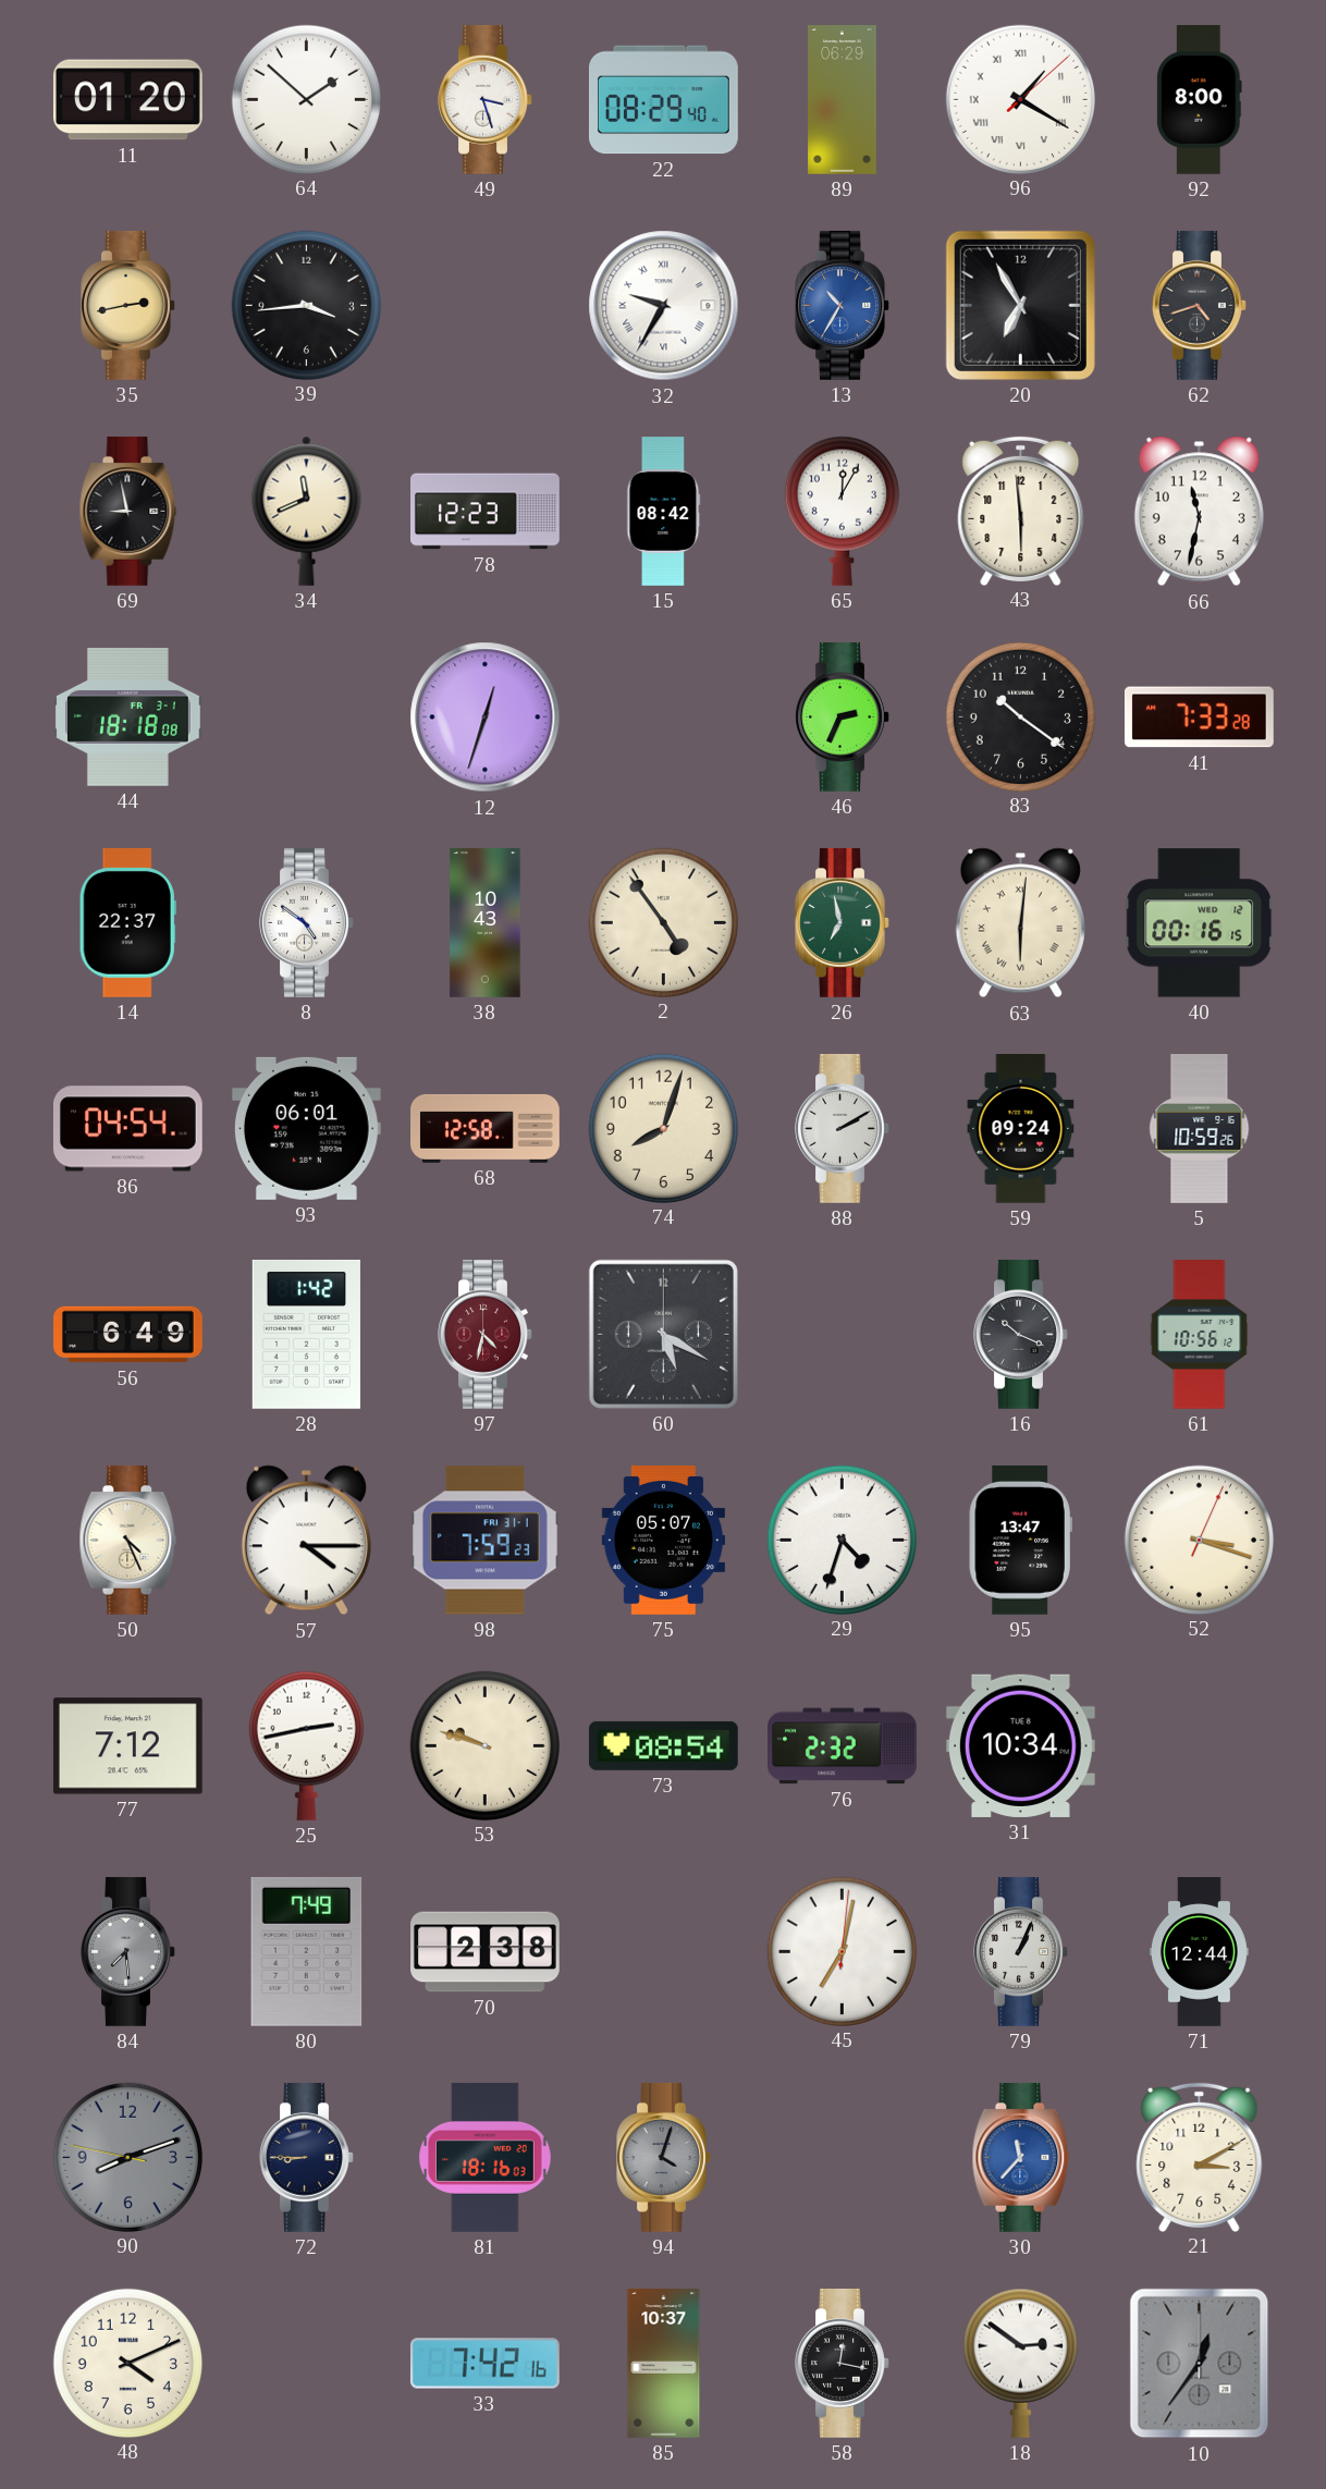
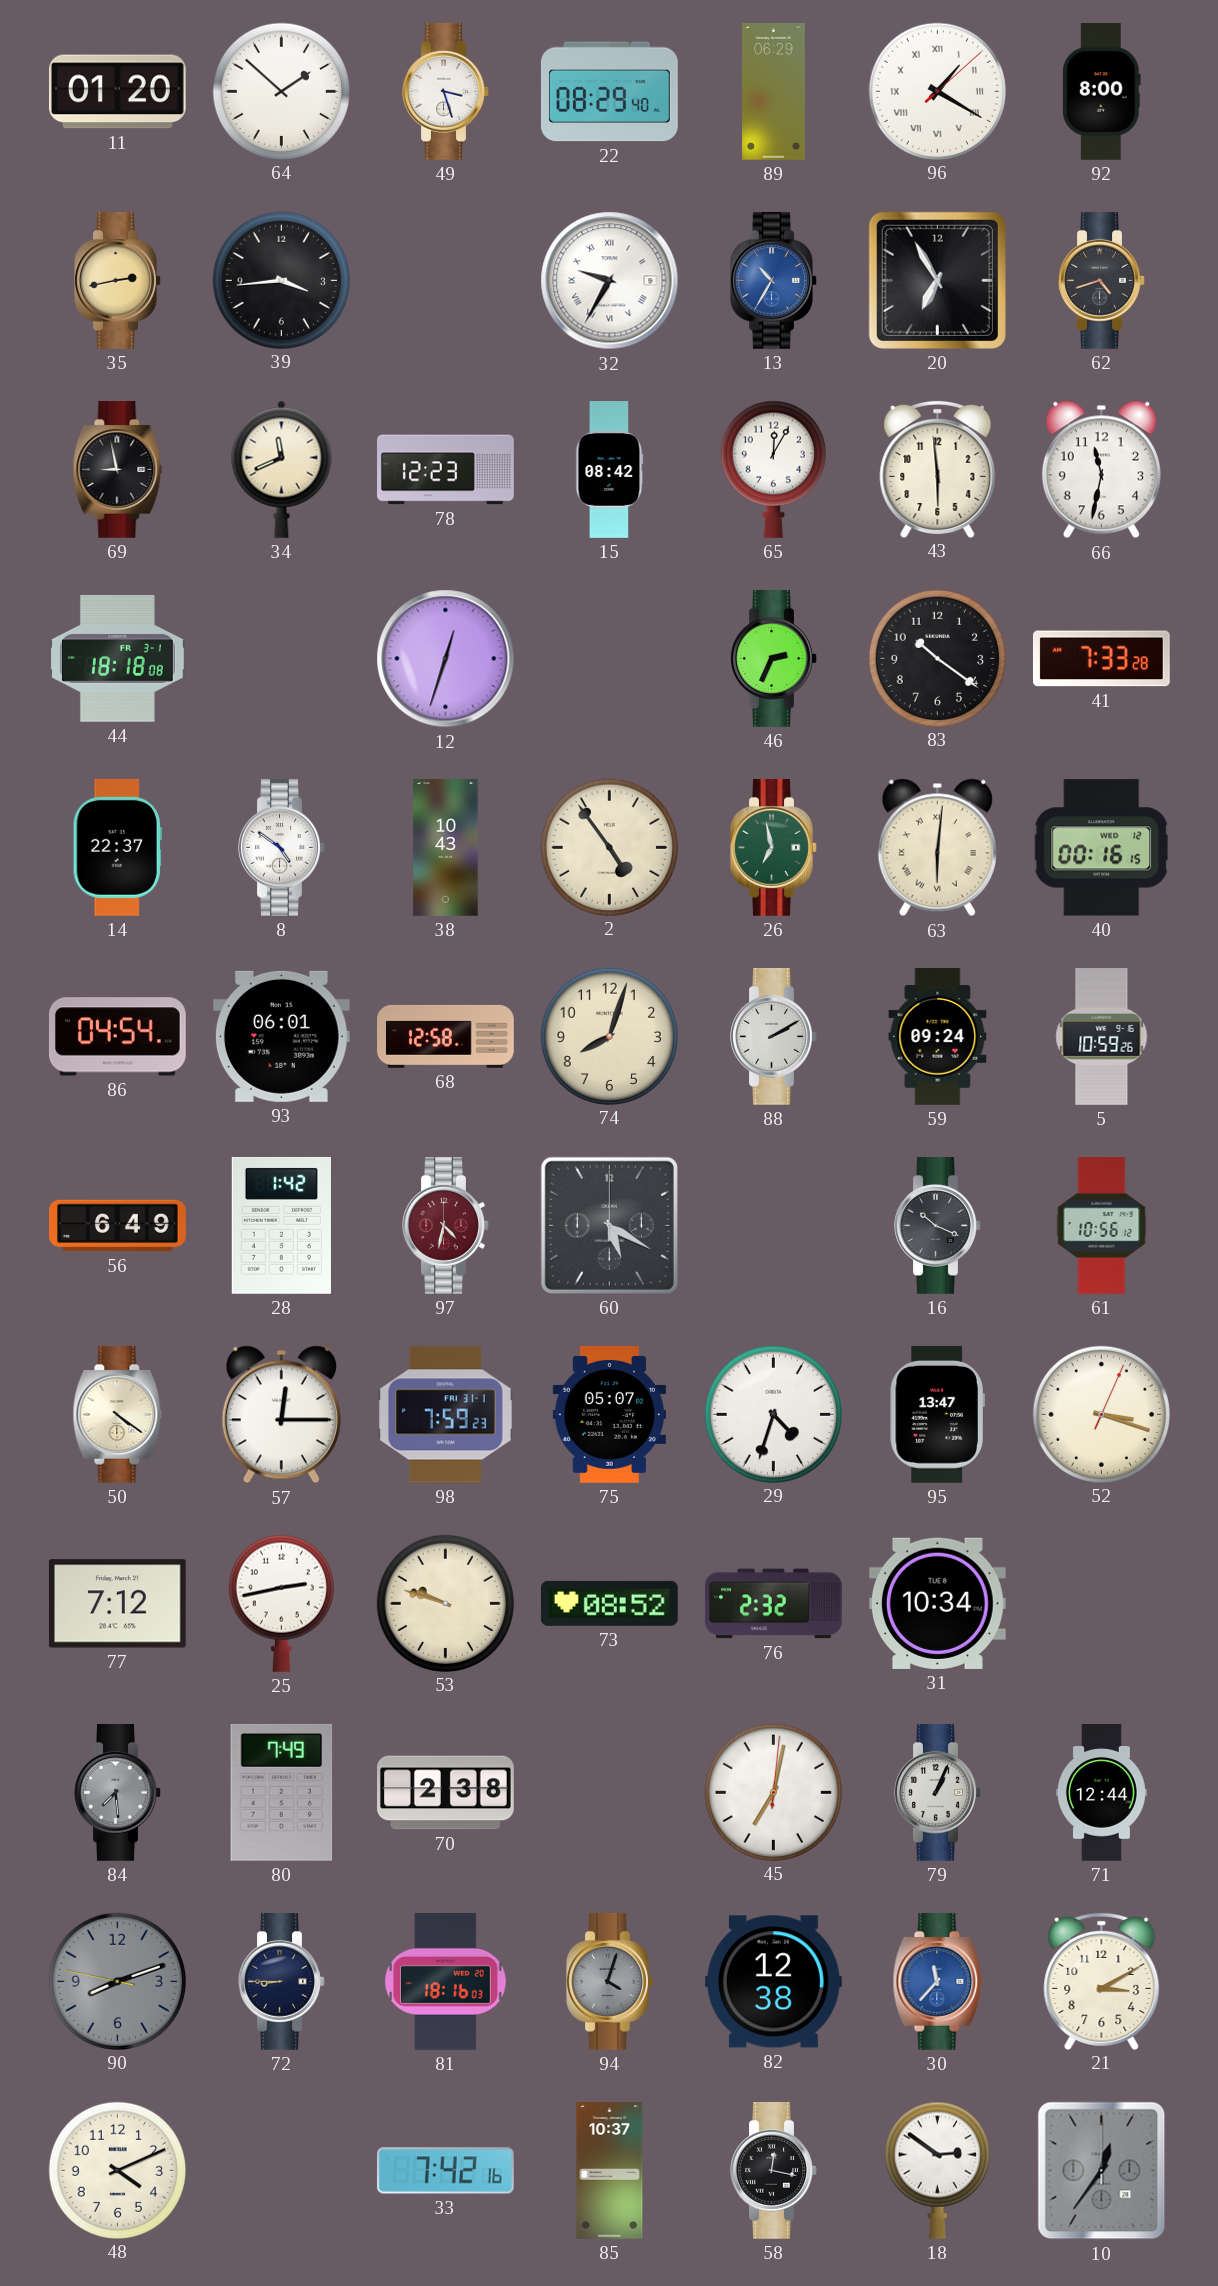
50: 4:26 -> 4:21 (118, 1414)
57: 4:15 -> 12:15 (281, 1415)
73: 08:54 -> 08:52 (609, 1603)
82: none -> 12:38 (773, 1982)
